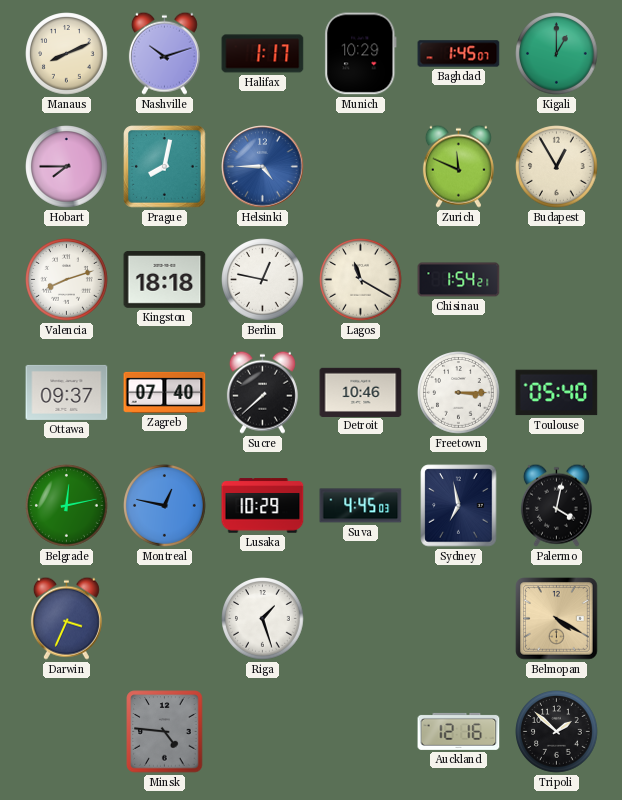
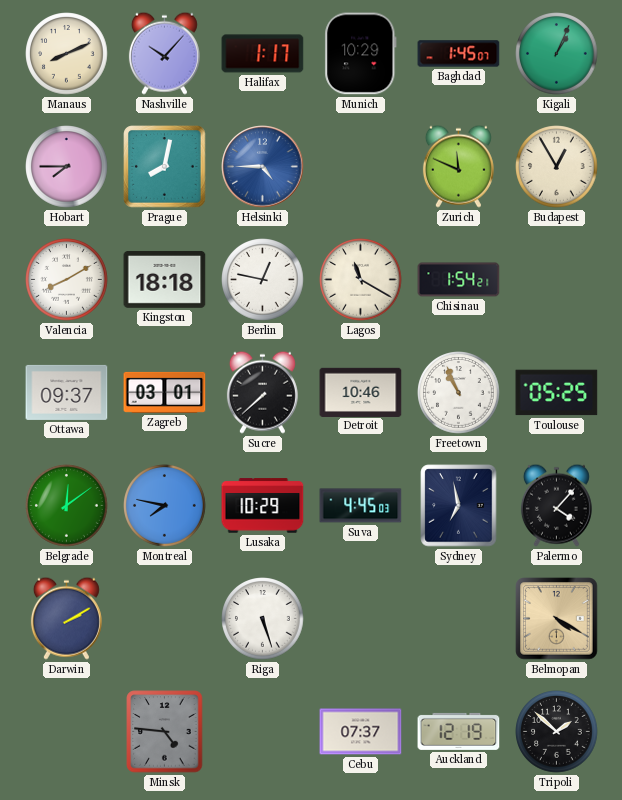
Nashville: 10:12 -> 10:07 (164, 53)
Kigali: 1:00 -> 1:04 (557, 54)
Valencia: 8:12 -> 8:10 (67, 280)
Zagreb: 07:40 -> 03:01 (165, 392)
Freetown: 3:15 -> 10:56 (459, 393)
Toulouse: 05:40 -> 05:25 (557, 393)
Belgrade: 12:13 -> 12:09 (67, 506)
Montreal: 12:47 -> 7:47 (165, 506)
Palermo: 4:02 -> 4:07 (556, 505)
Darwin: 3:34 -> 2:10 (66, 618)
Riga: 1:27 -> 5:27 (263, 619)
Cebu: none -> 07:37 (361, 732)
Auckland: 12:16 -> 12:19 (459, 731)
